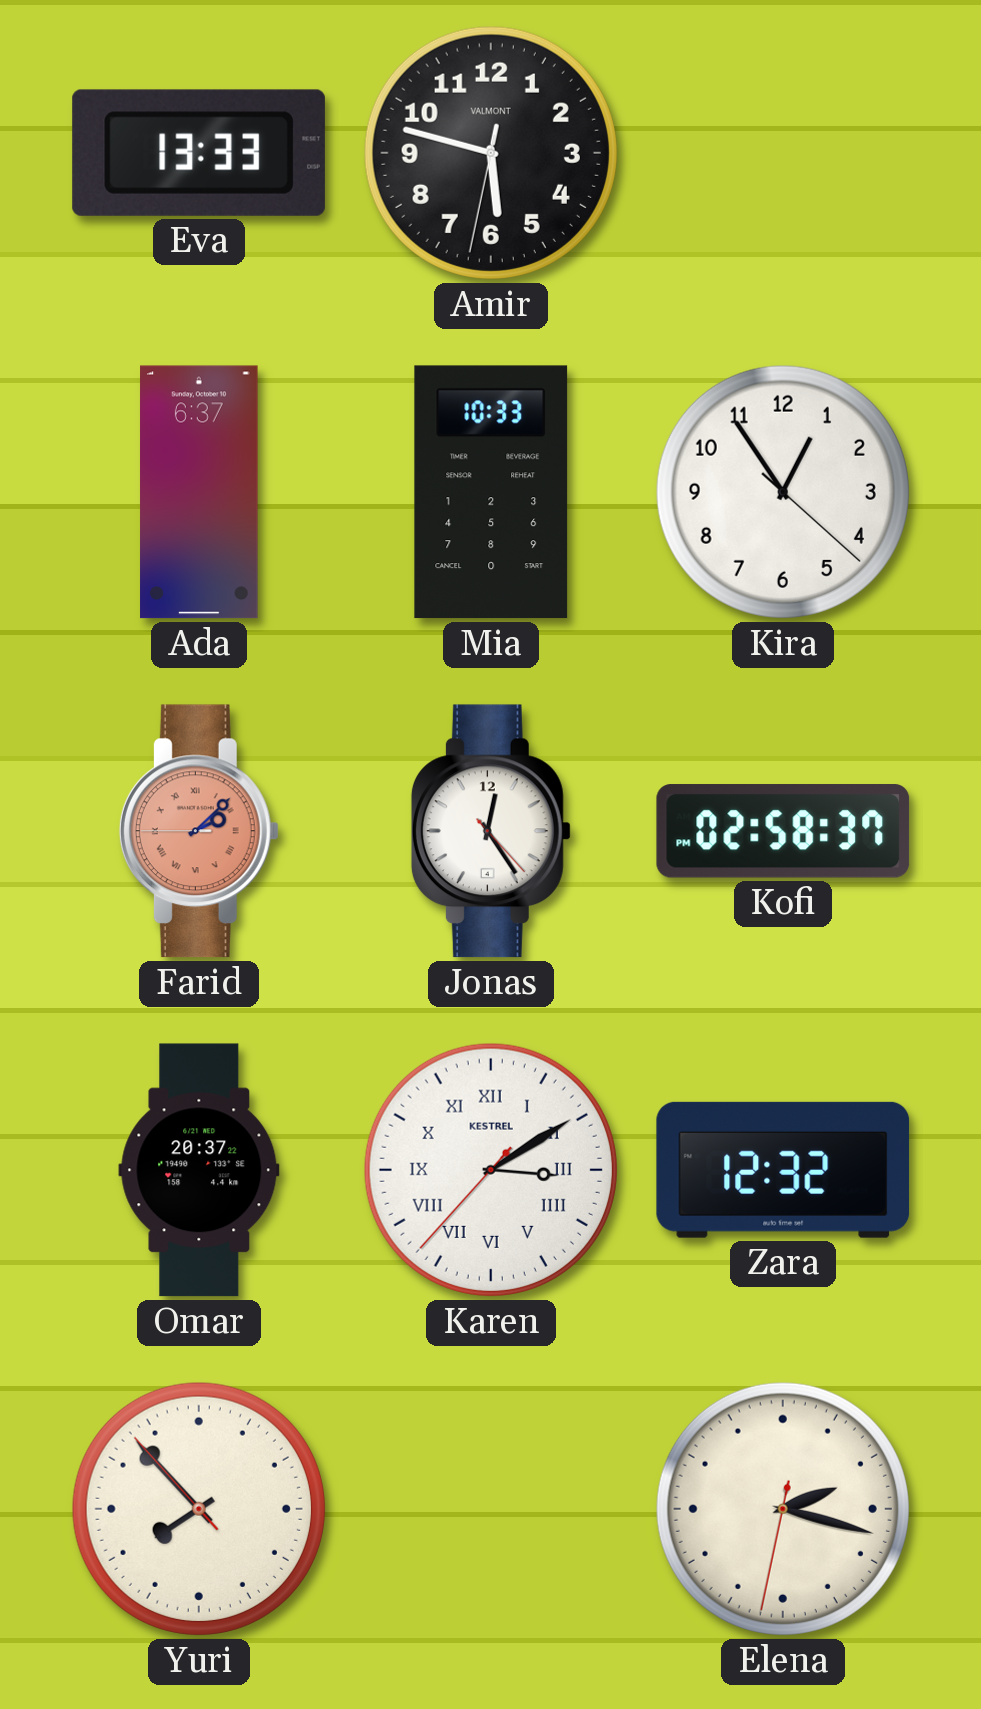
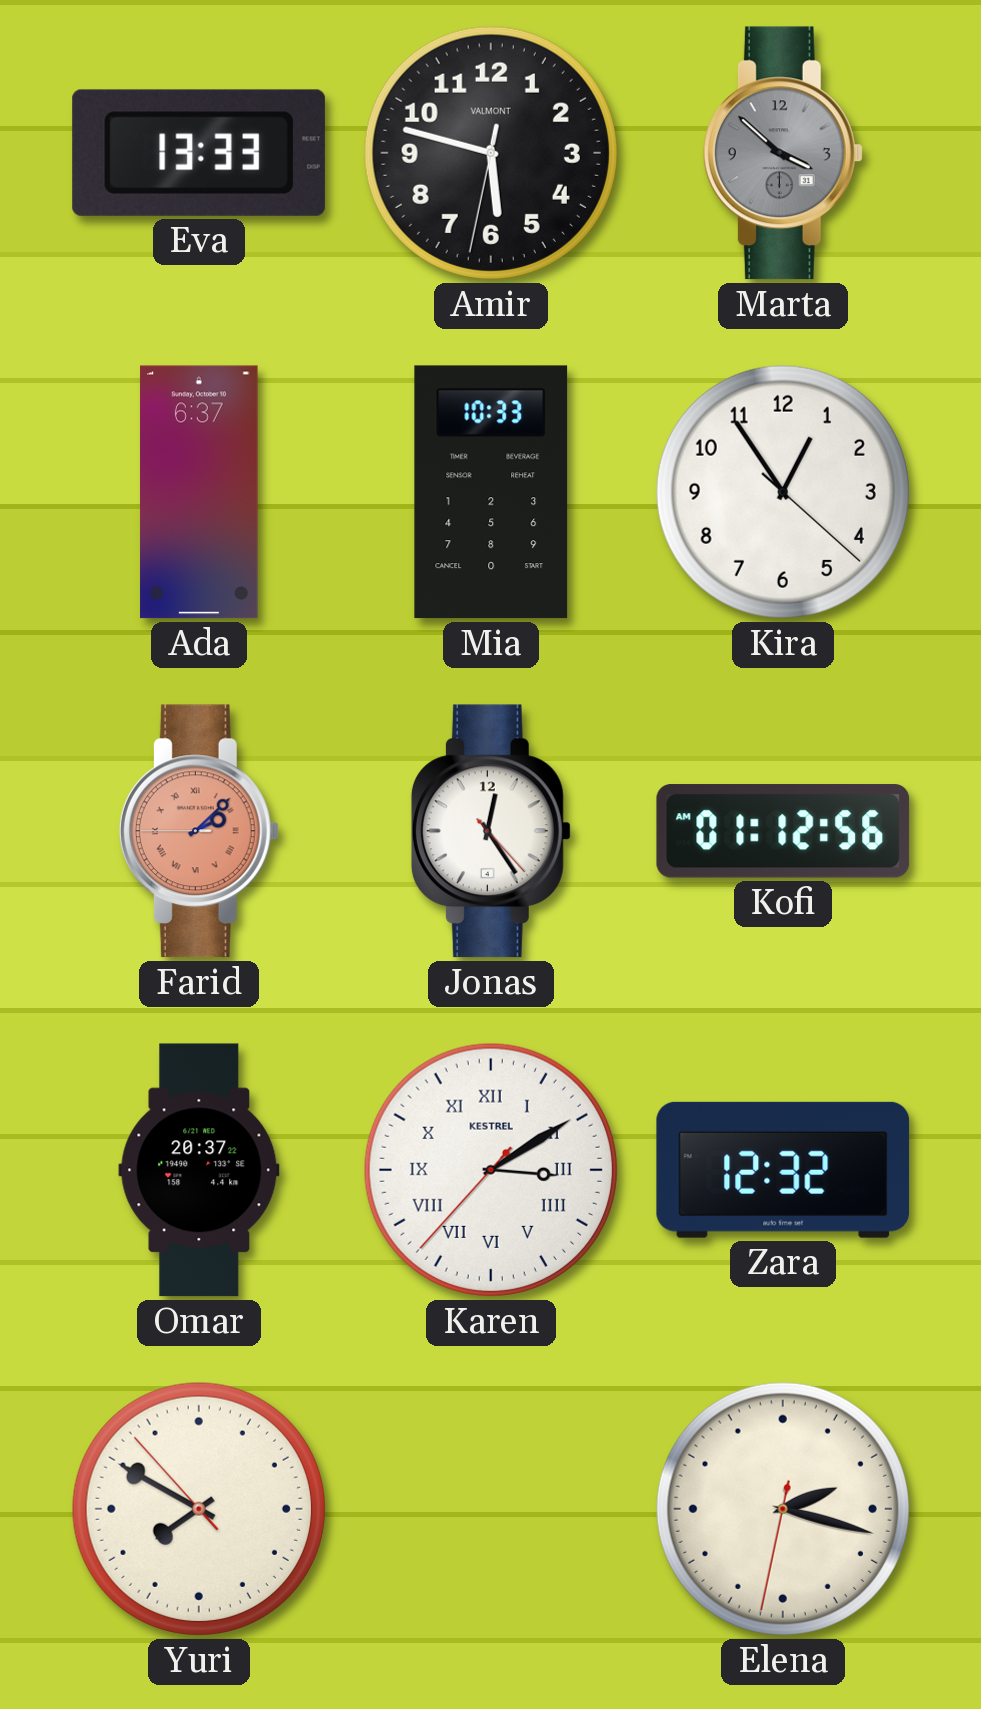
Marta: none -> 3:52 (783, 153)
Kofi: 02:58 -> 01:12 (783, 831)
Yuri: 7:52 -> 7:49 (199, 1509)
